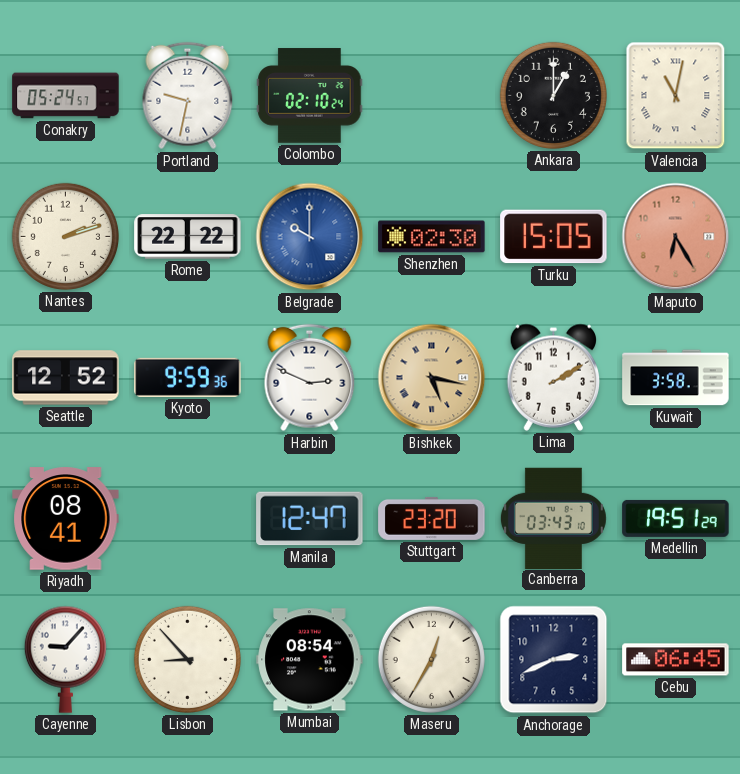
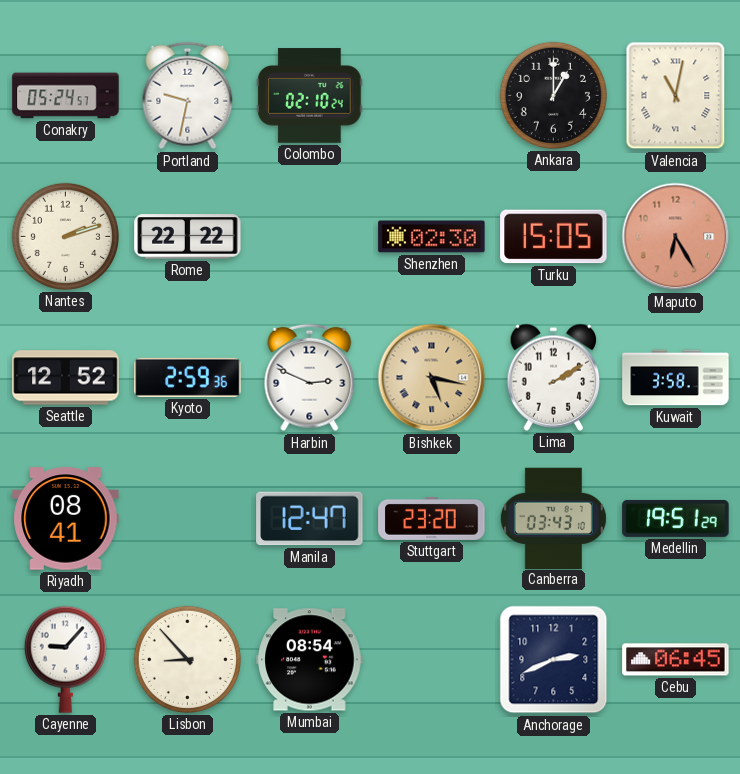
Belgrade: 10:00 -> none (310, 237)
Kyoto: 9:59 -> 2:59 (188, 377)
Maseru: 12:35 -> none (431, 659)
